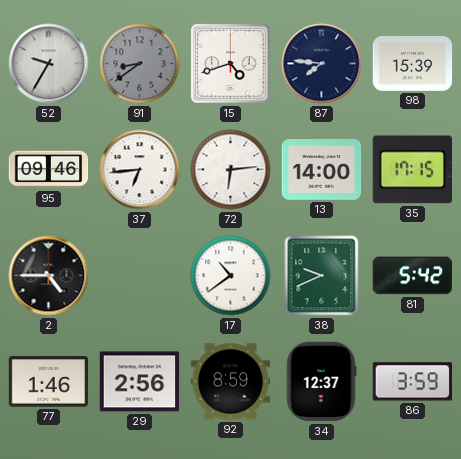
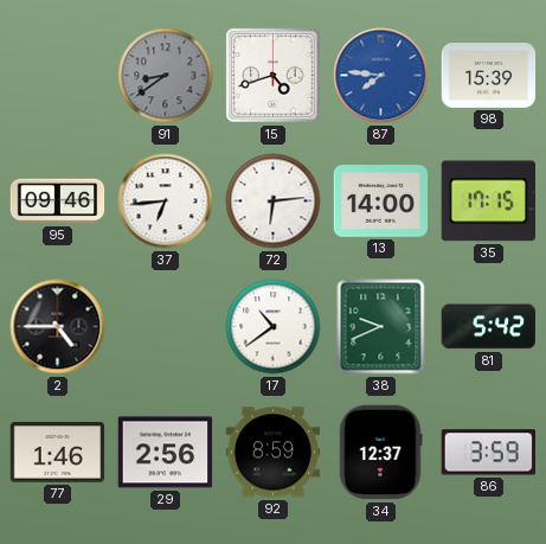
52: 9:35 -> none (49, 64)
87 dial: navy -> blue (381, 76)
